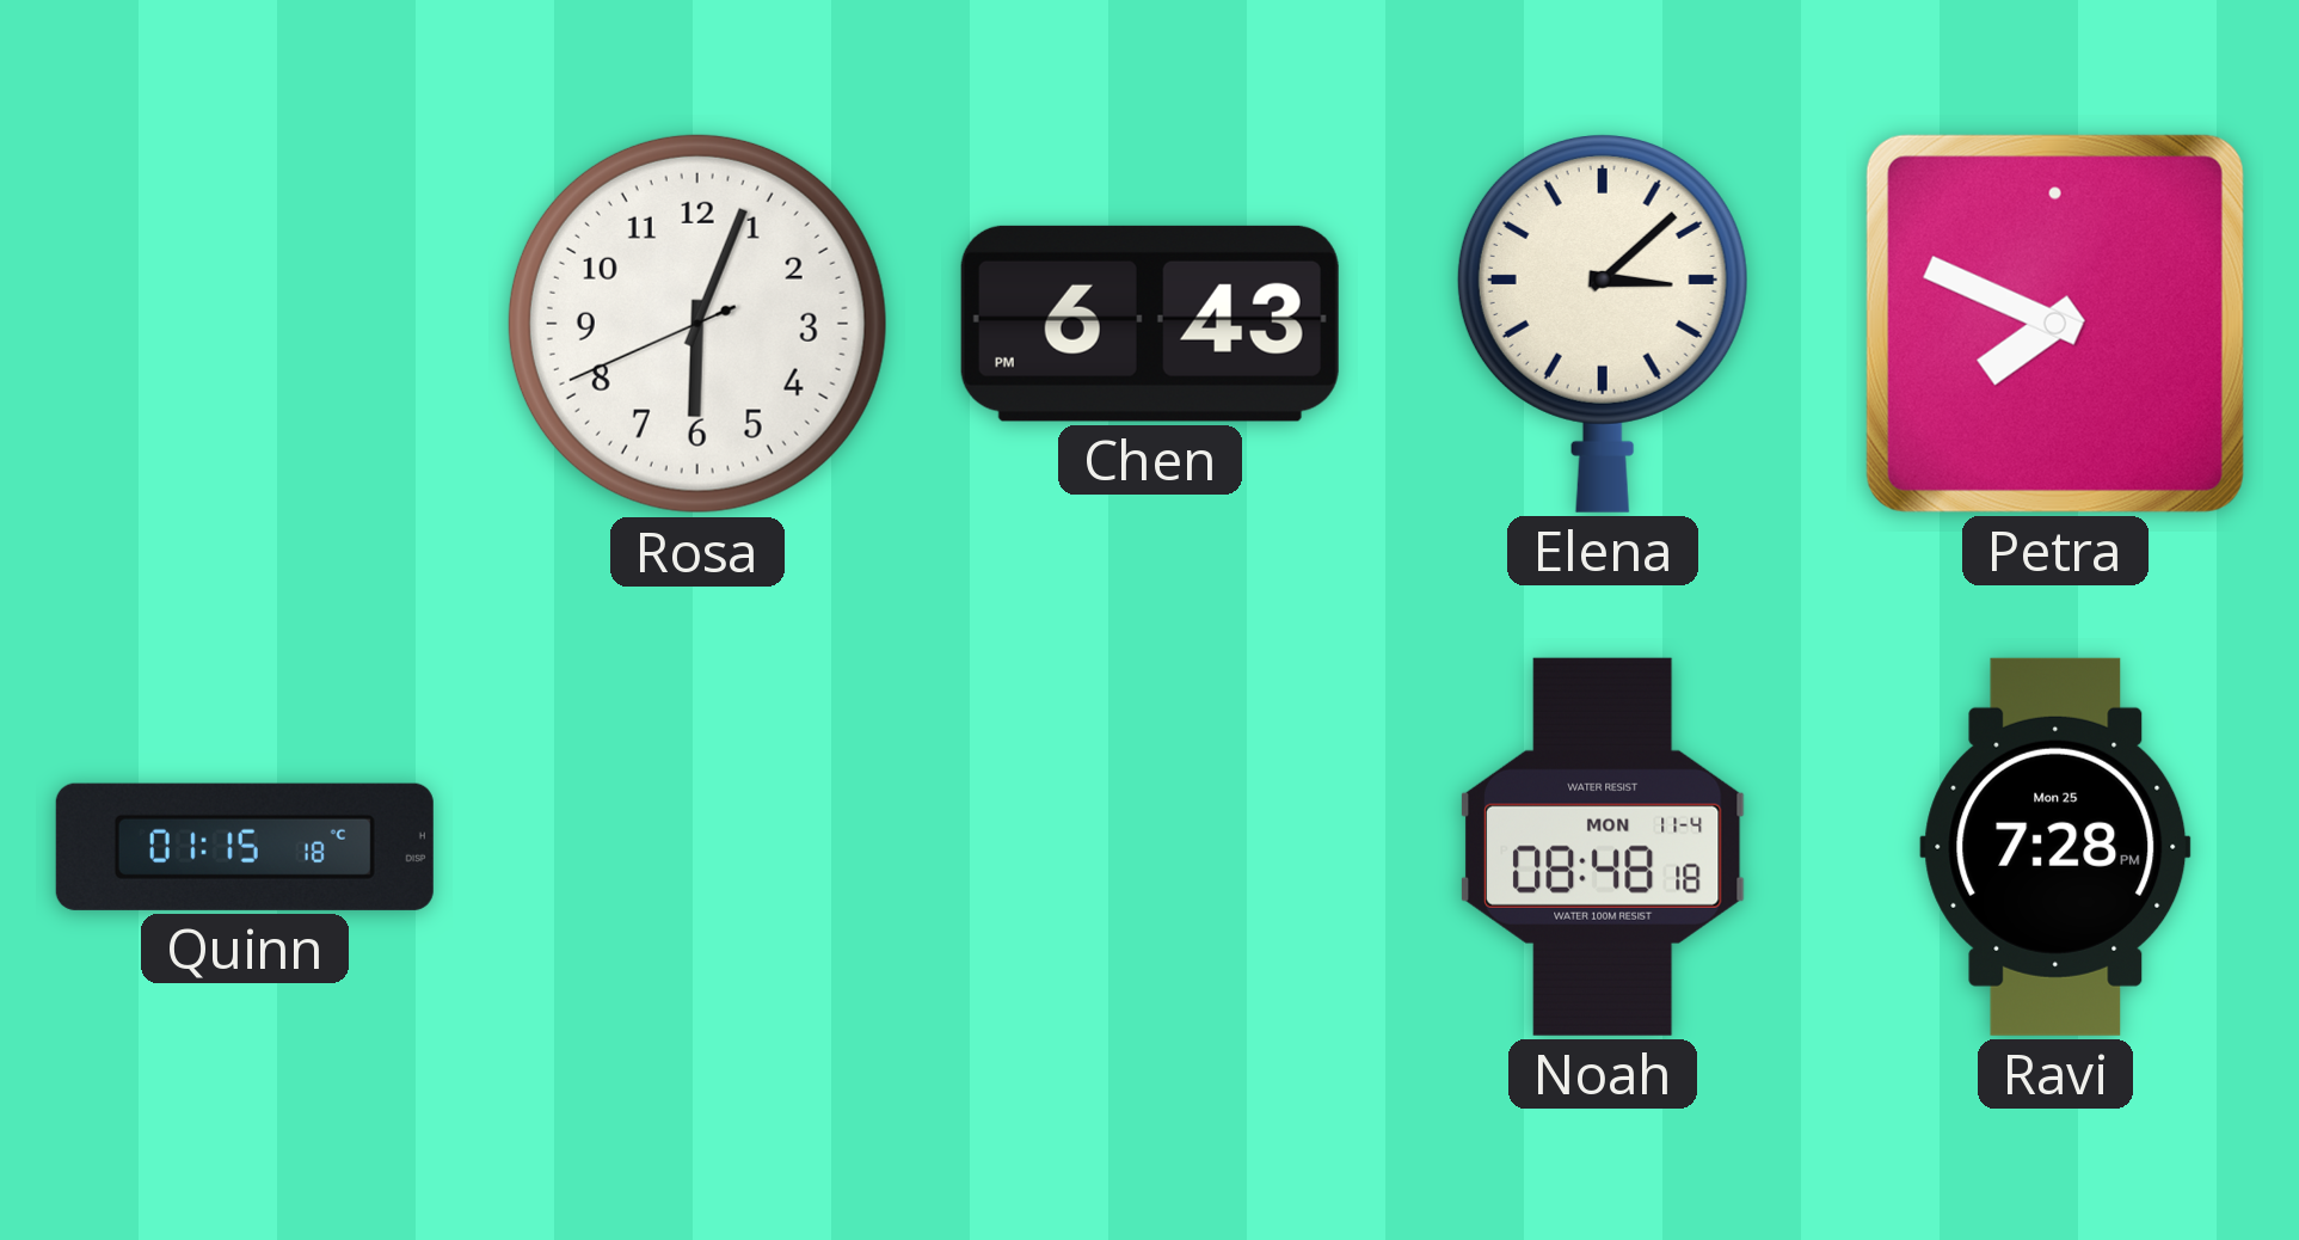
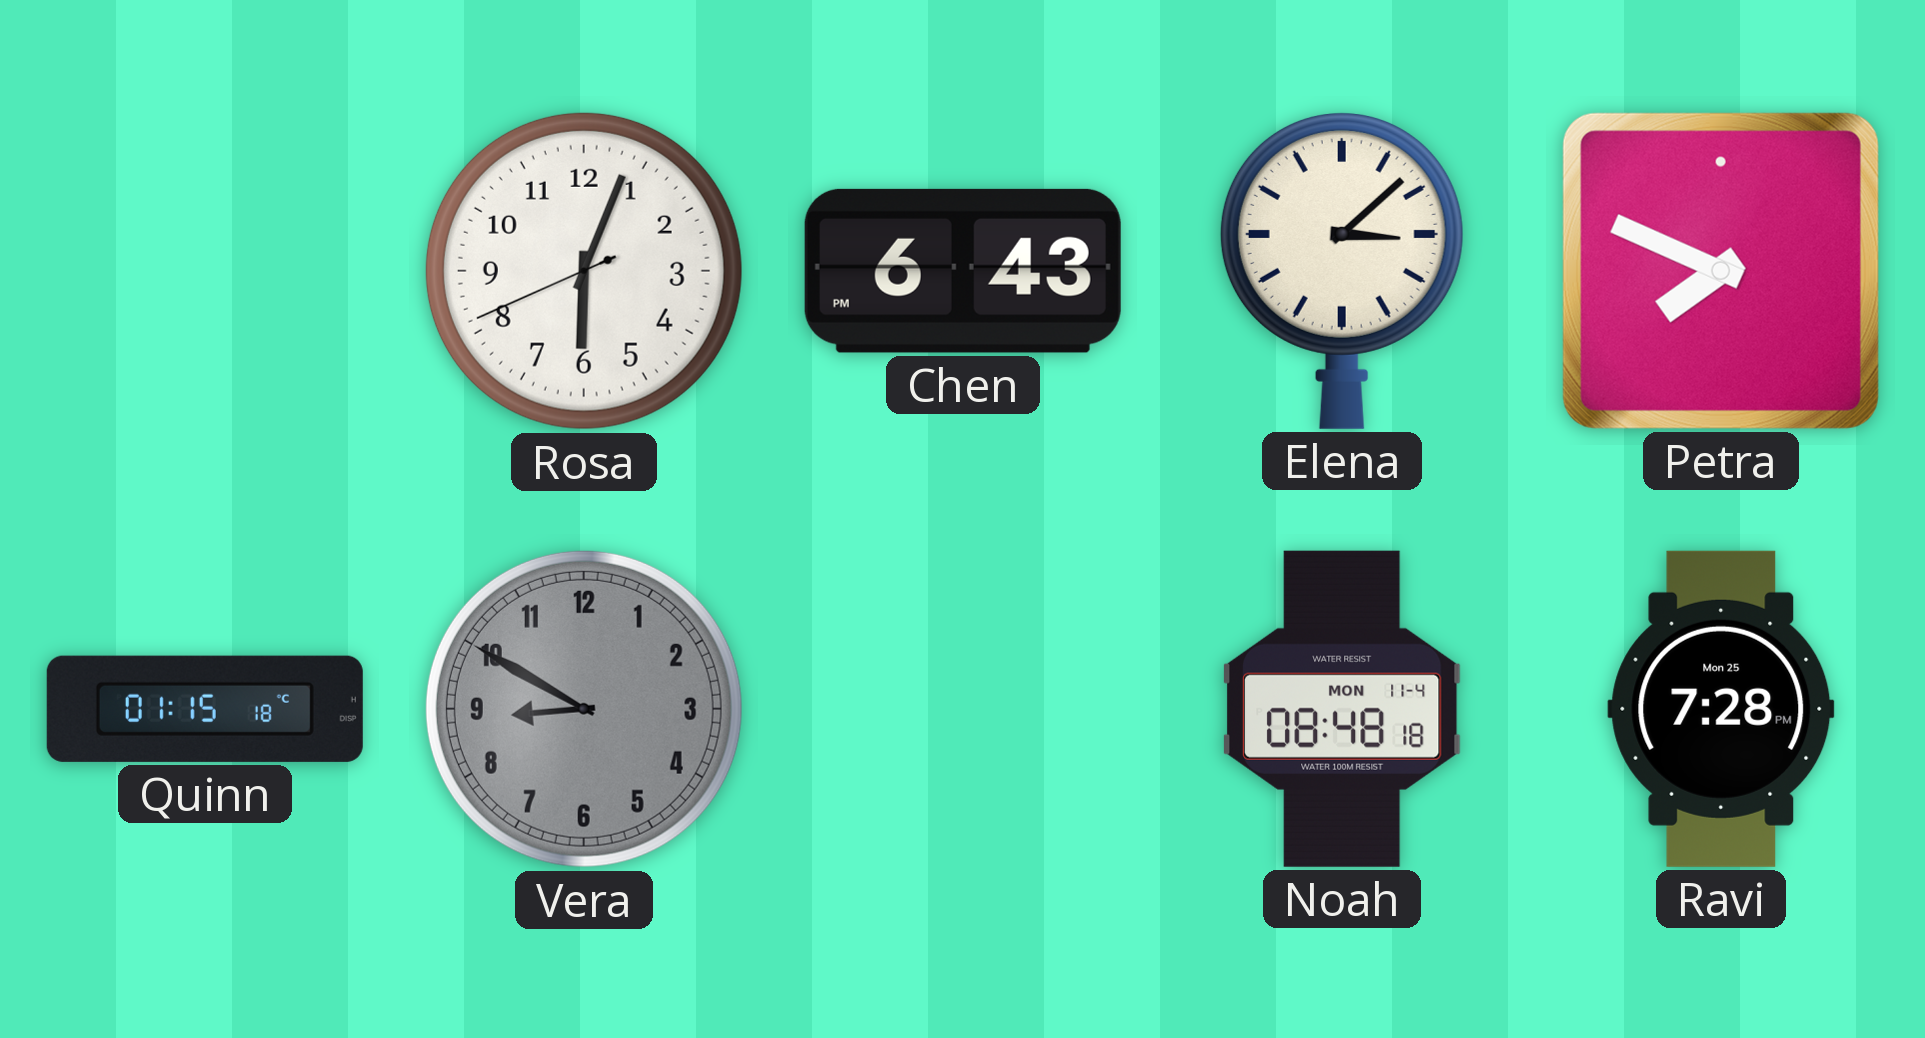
Vera: none -> 8:50 (584, 709)
